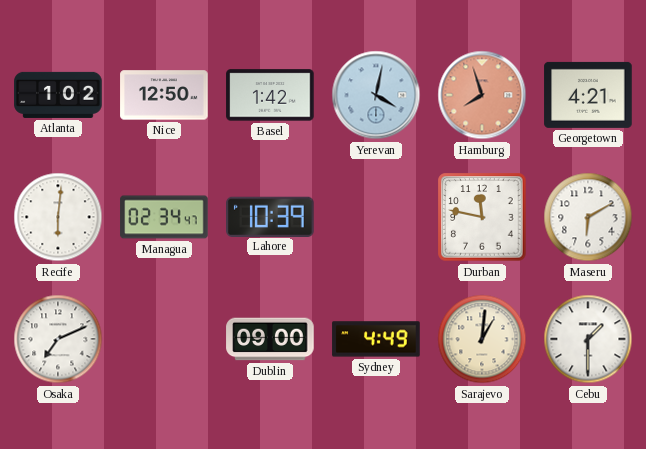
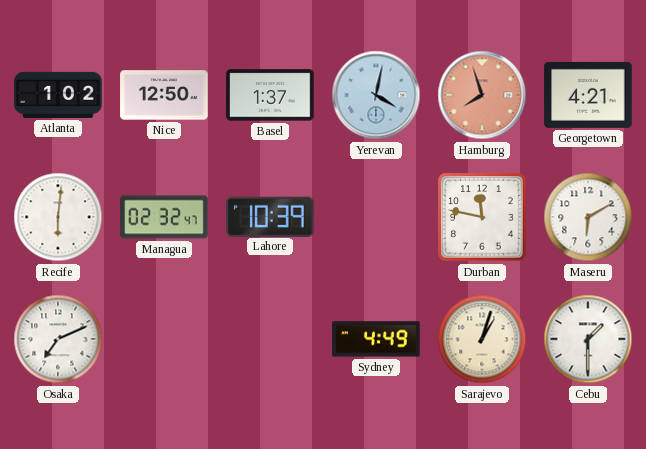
Basel: 1:42 -> 1:37 (270, 95)
Managua: 02:34 -> 02:32 (164, 217)
Dublin: 09:00 -> none (270, 339)
Sarajevo: 1:01 -> 1:03 (482, 339)
